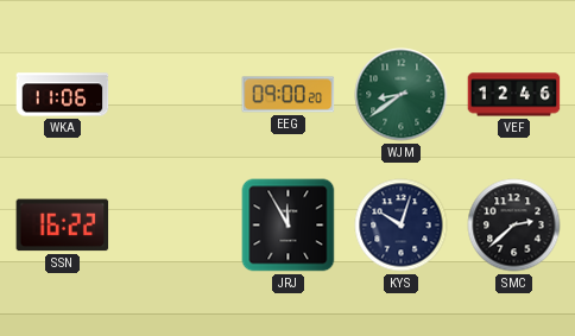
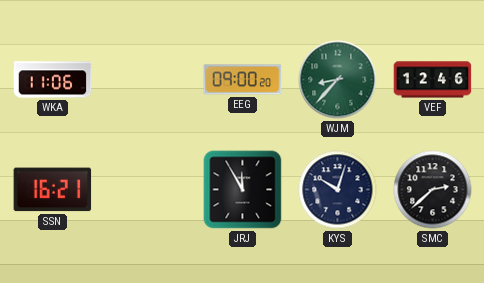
WJM: 8:39 -> 8:37 (338, 80)
SSN: 16:22 -> 16:21 (53, 190)
